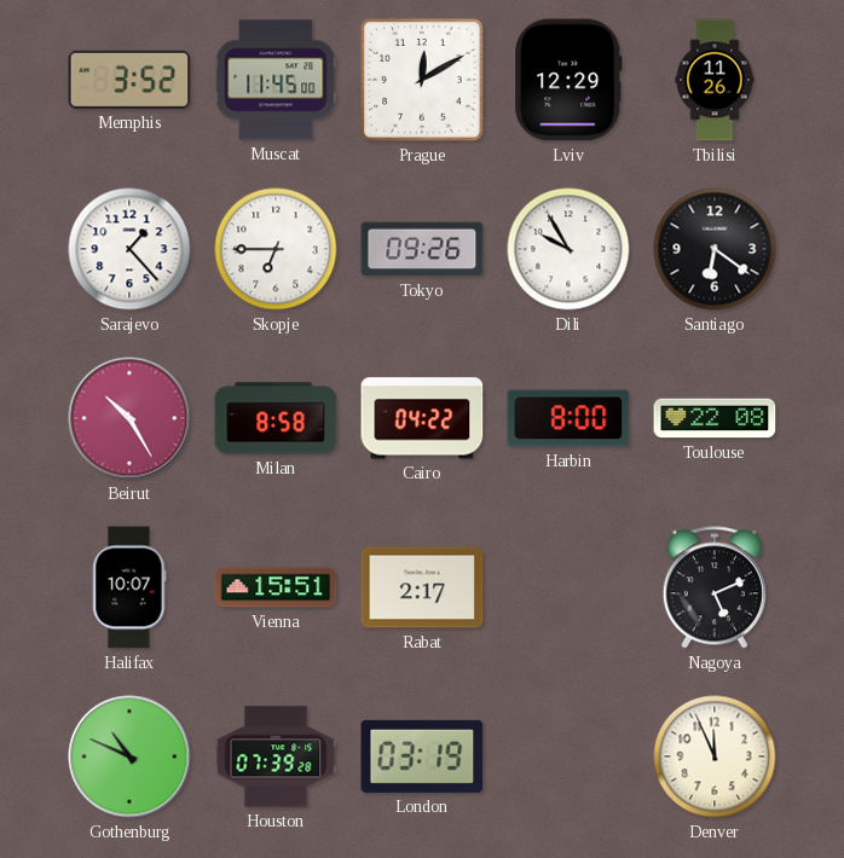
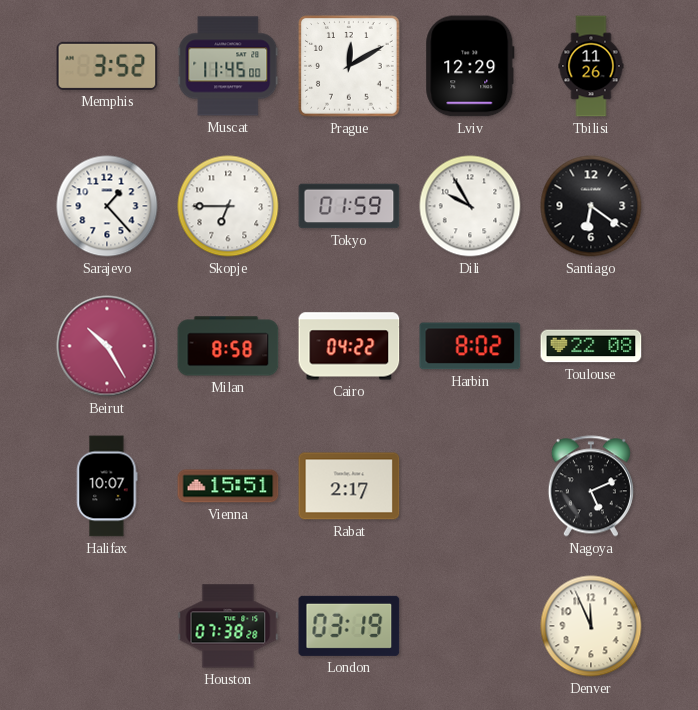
Tokyo: 09:26 -> 01:59 (349, 206)
Harbin: 8:00 -> 8:02 (470, 346)
Gothenburg: 10:49 -> none (129, 756)
Houston: 07:39 -> 07:38 (228, 626)
